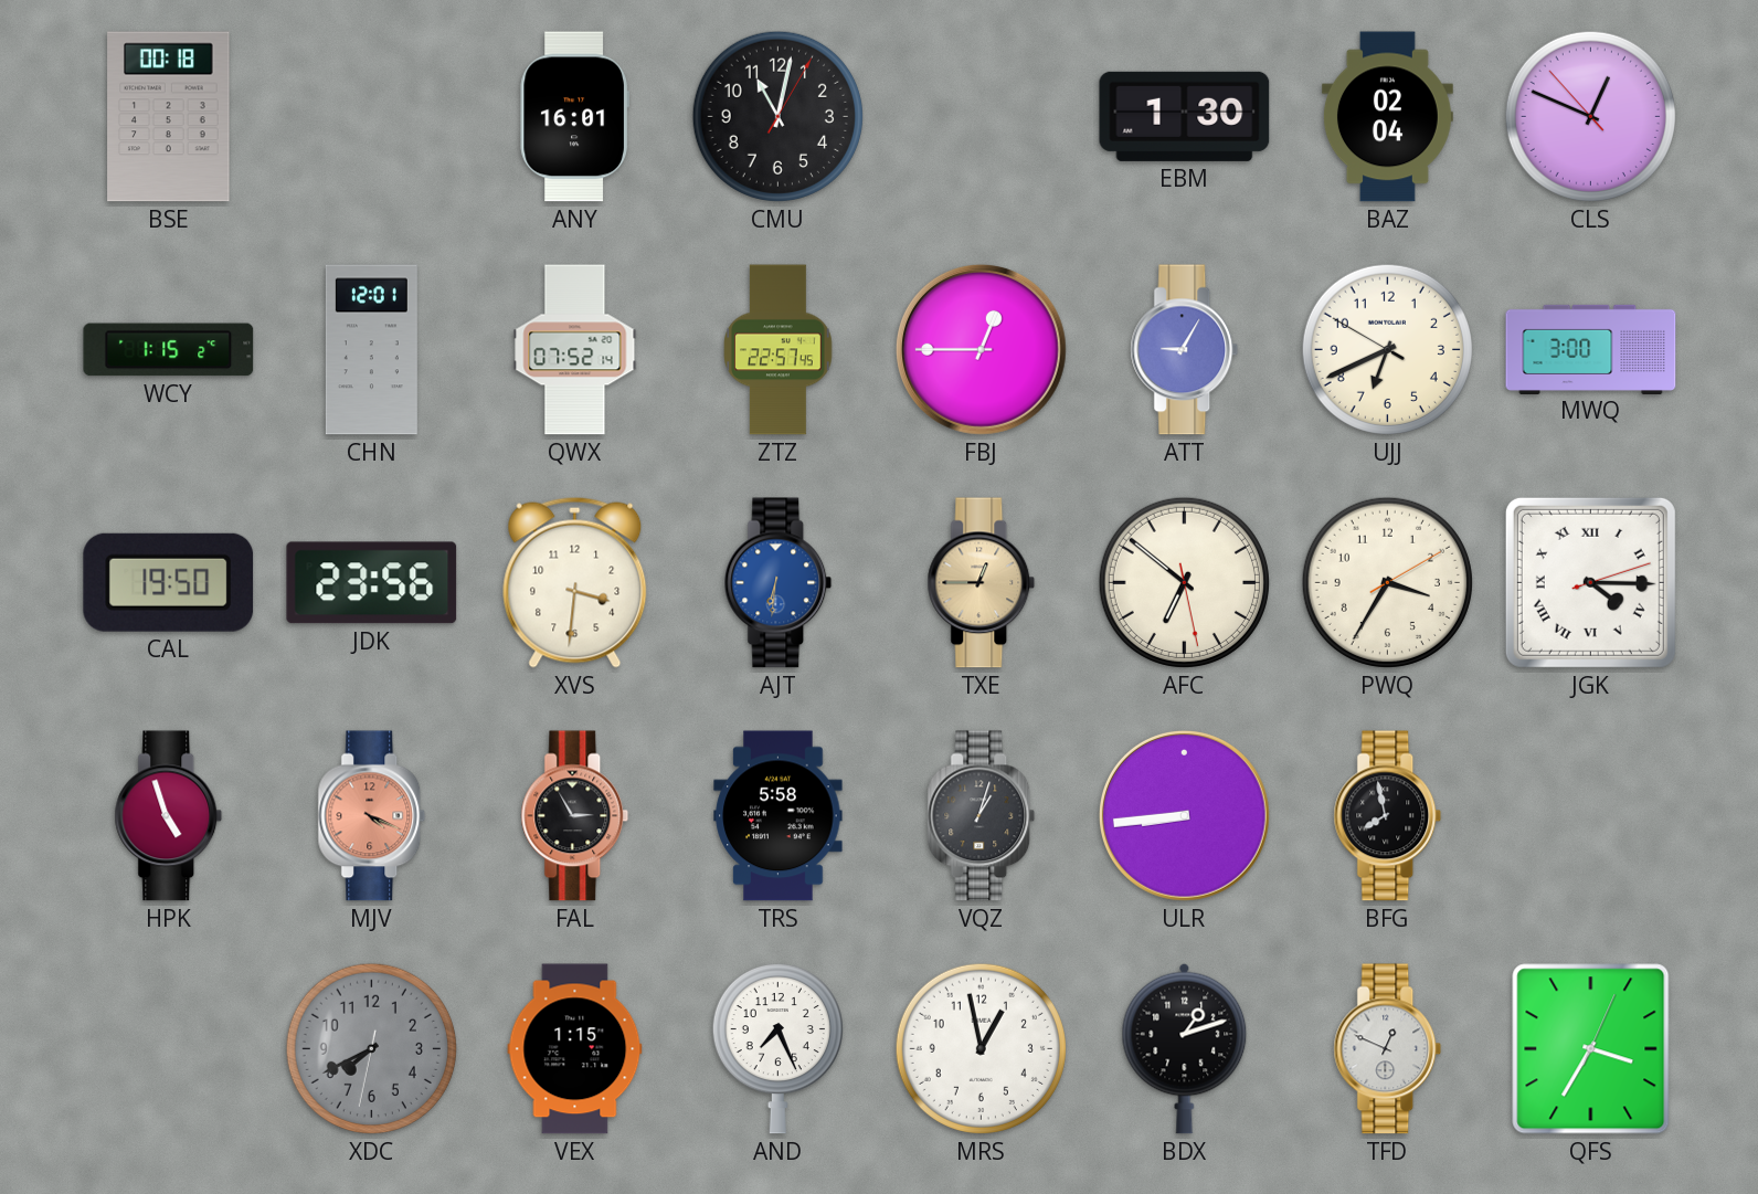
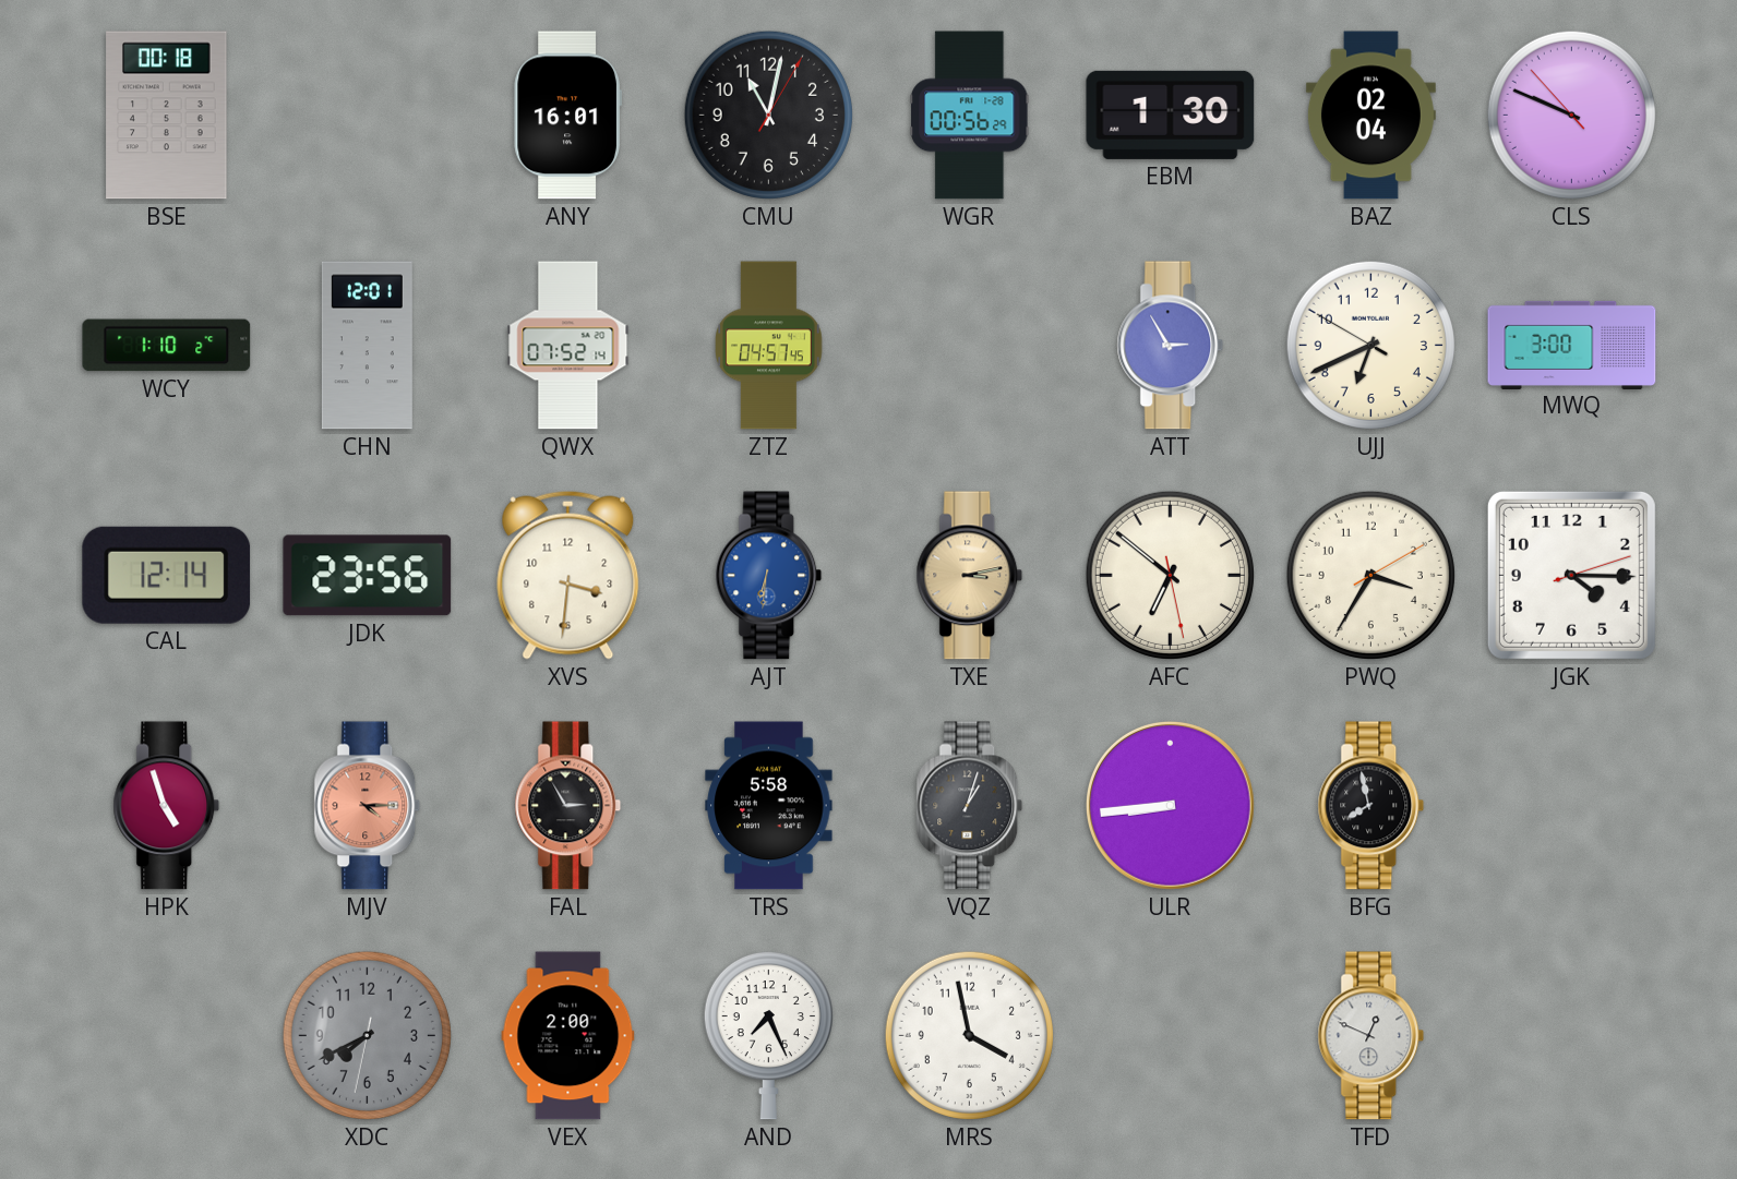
WGR: none -> 00:56 (970, 116)
CLS: 12:48 -> 9:48 (1571, 115)
WCY: 1:15 -> 1:10 (167, 346)
ZTZ: 22:57 -> 04:57 (769, 346)
FBJ: 12:45 -> none (981, 349)
ATT: 9:05 -> 2:55 (1171, 346)
CAL: 19:50 -> 12:14 (167, 575)
TXE: 12:45 -> 3:13 (970, 576)
JGK numerals: Roman -> Arabic (1571, 575)
MJV: 4:19 -> 4:15 (368, 806)
VEX: 1:15 -> 2:00 (568, 1036)
MRS: 12:58 -> 3:58 (969, 1035)
BDX: 1:12 -> none (1185, 1048)
QFS: 3:35 -> none (1591, 1049)
